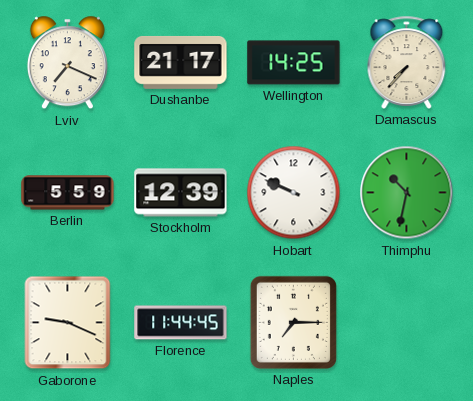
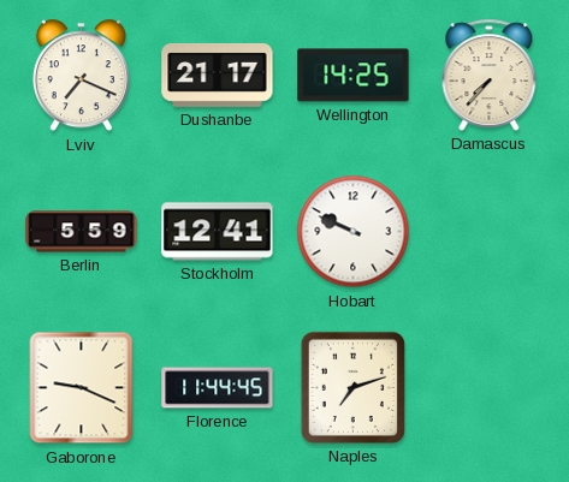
Stockholm: 12:39 -> 12:41 (218, 232)
Thimphu: 10:32 -> none (407, 193)
Naples: 7:15 -> 7:12 (352, 387)
